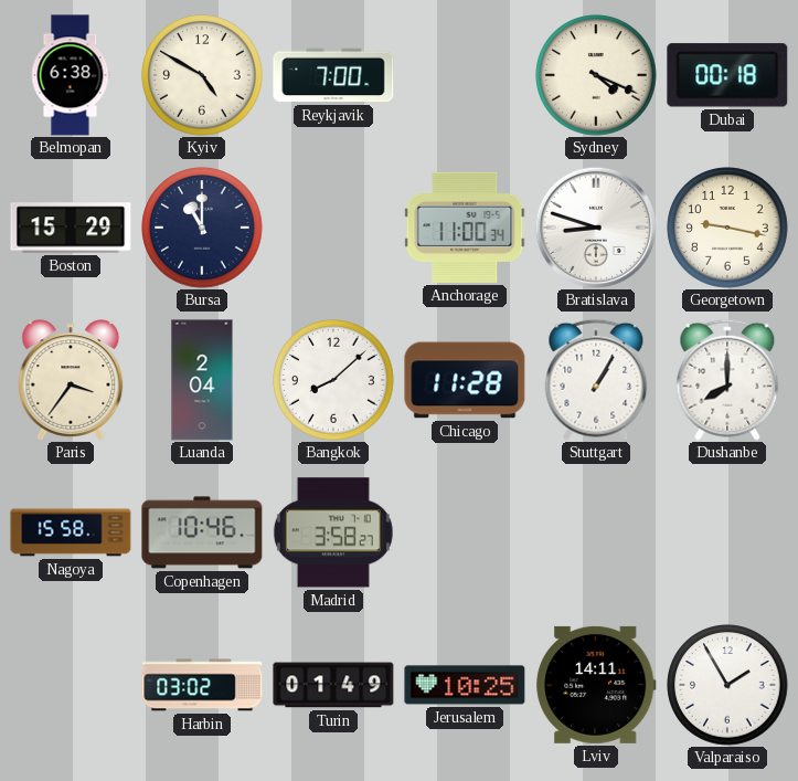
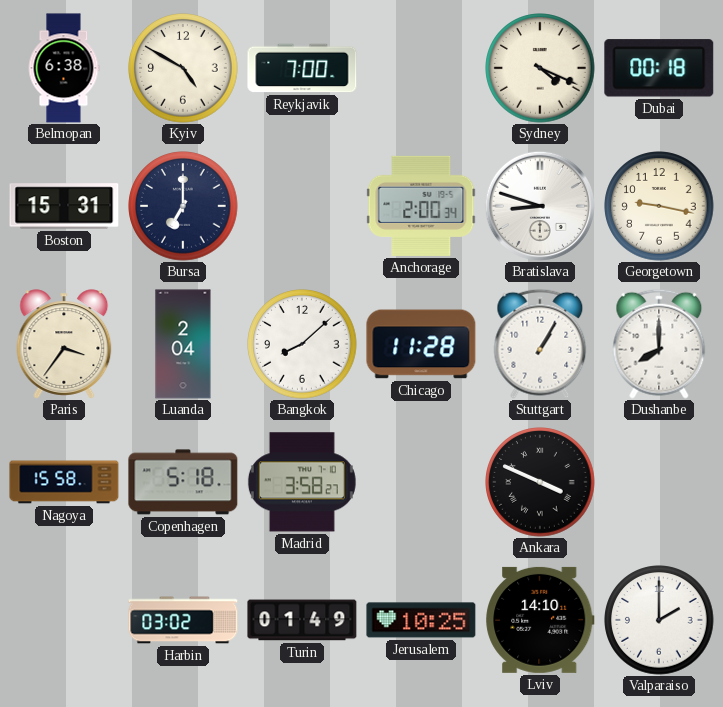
Boston: 15:29 -> 15:31 (64, 206)
Bursa: 11:00 -> 7:00 (183, 206)
Anchorage: 11:00 -> 2:00 (421, 206)
Copenhagen: 10:46 -> 5:18 (183, 482)
Ankara: none -> 3:49 (540, 482)
Lviv: 14:11 -> 14:10 (540, 620)
Valparaiso: 1:55 -> 2:00 (659, 620)
